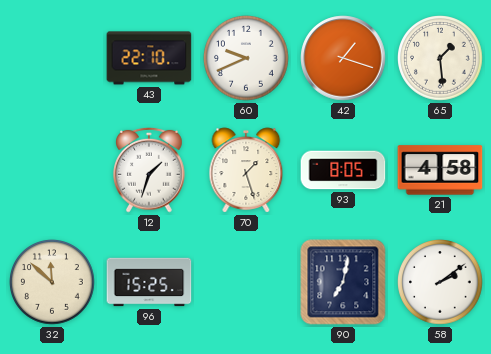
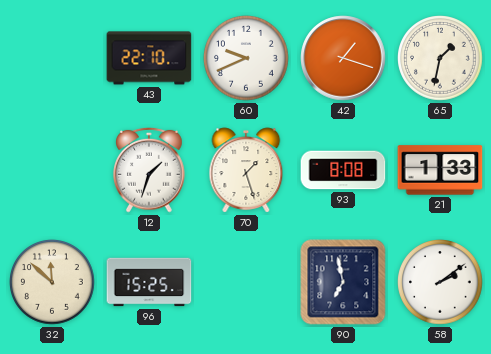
65: 1:29 -> 1:32 (440, 58)
93: 8:05 -> 8:08 (343, 170)
21: 4:58 -> 1:33 (440, 170)
90: 7:02 -> 6:58 (343, 282)
